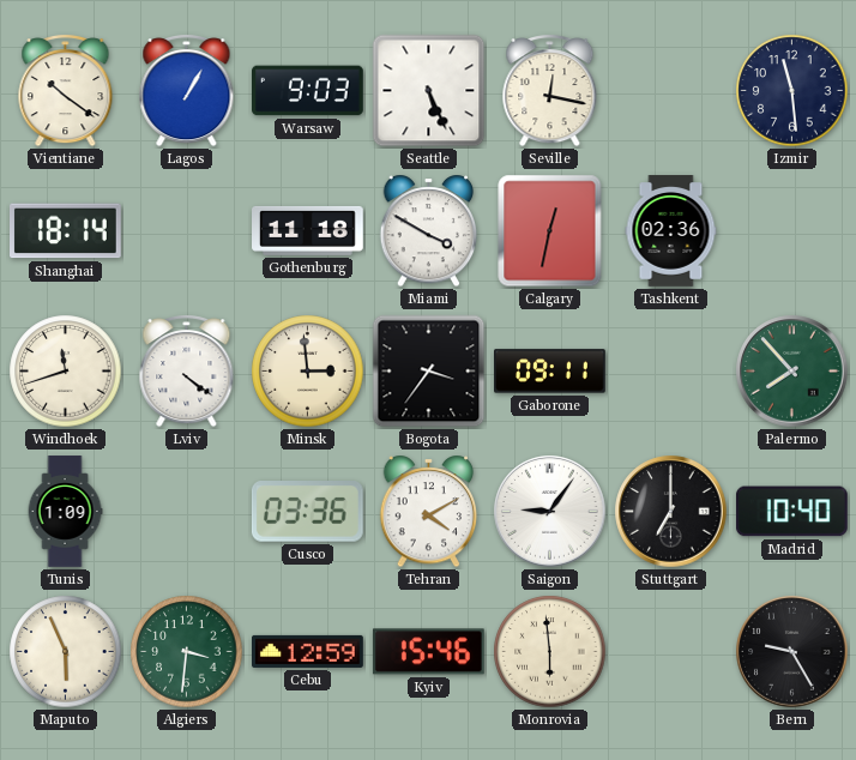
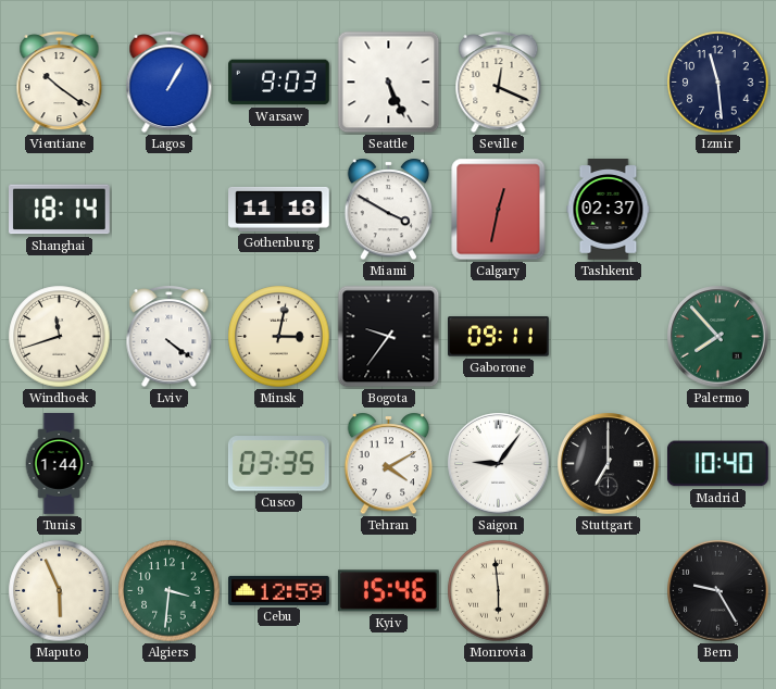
Seville: 12:17 -> 12:19 (499, 83)
Tashkent: 02:36 -> 02:37 (609, 210)
Minsk: 2:59 -> 3:02 (279, 337)
Bogota: 3:36 -> 9:36 (389, 337)
Tunis: 1:09 -> 1:44 (59, 464)
Cusco: 03:36 -> 03:35 (278, 464)
